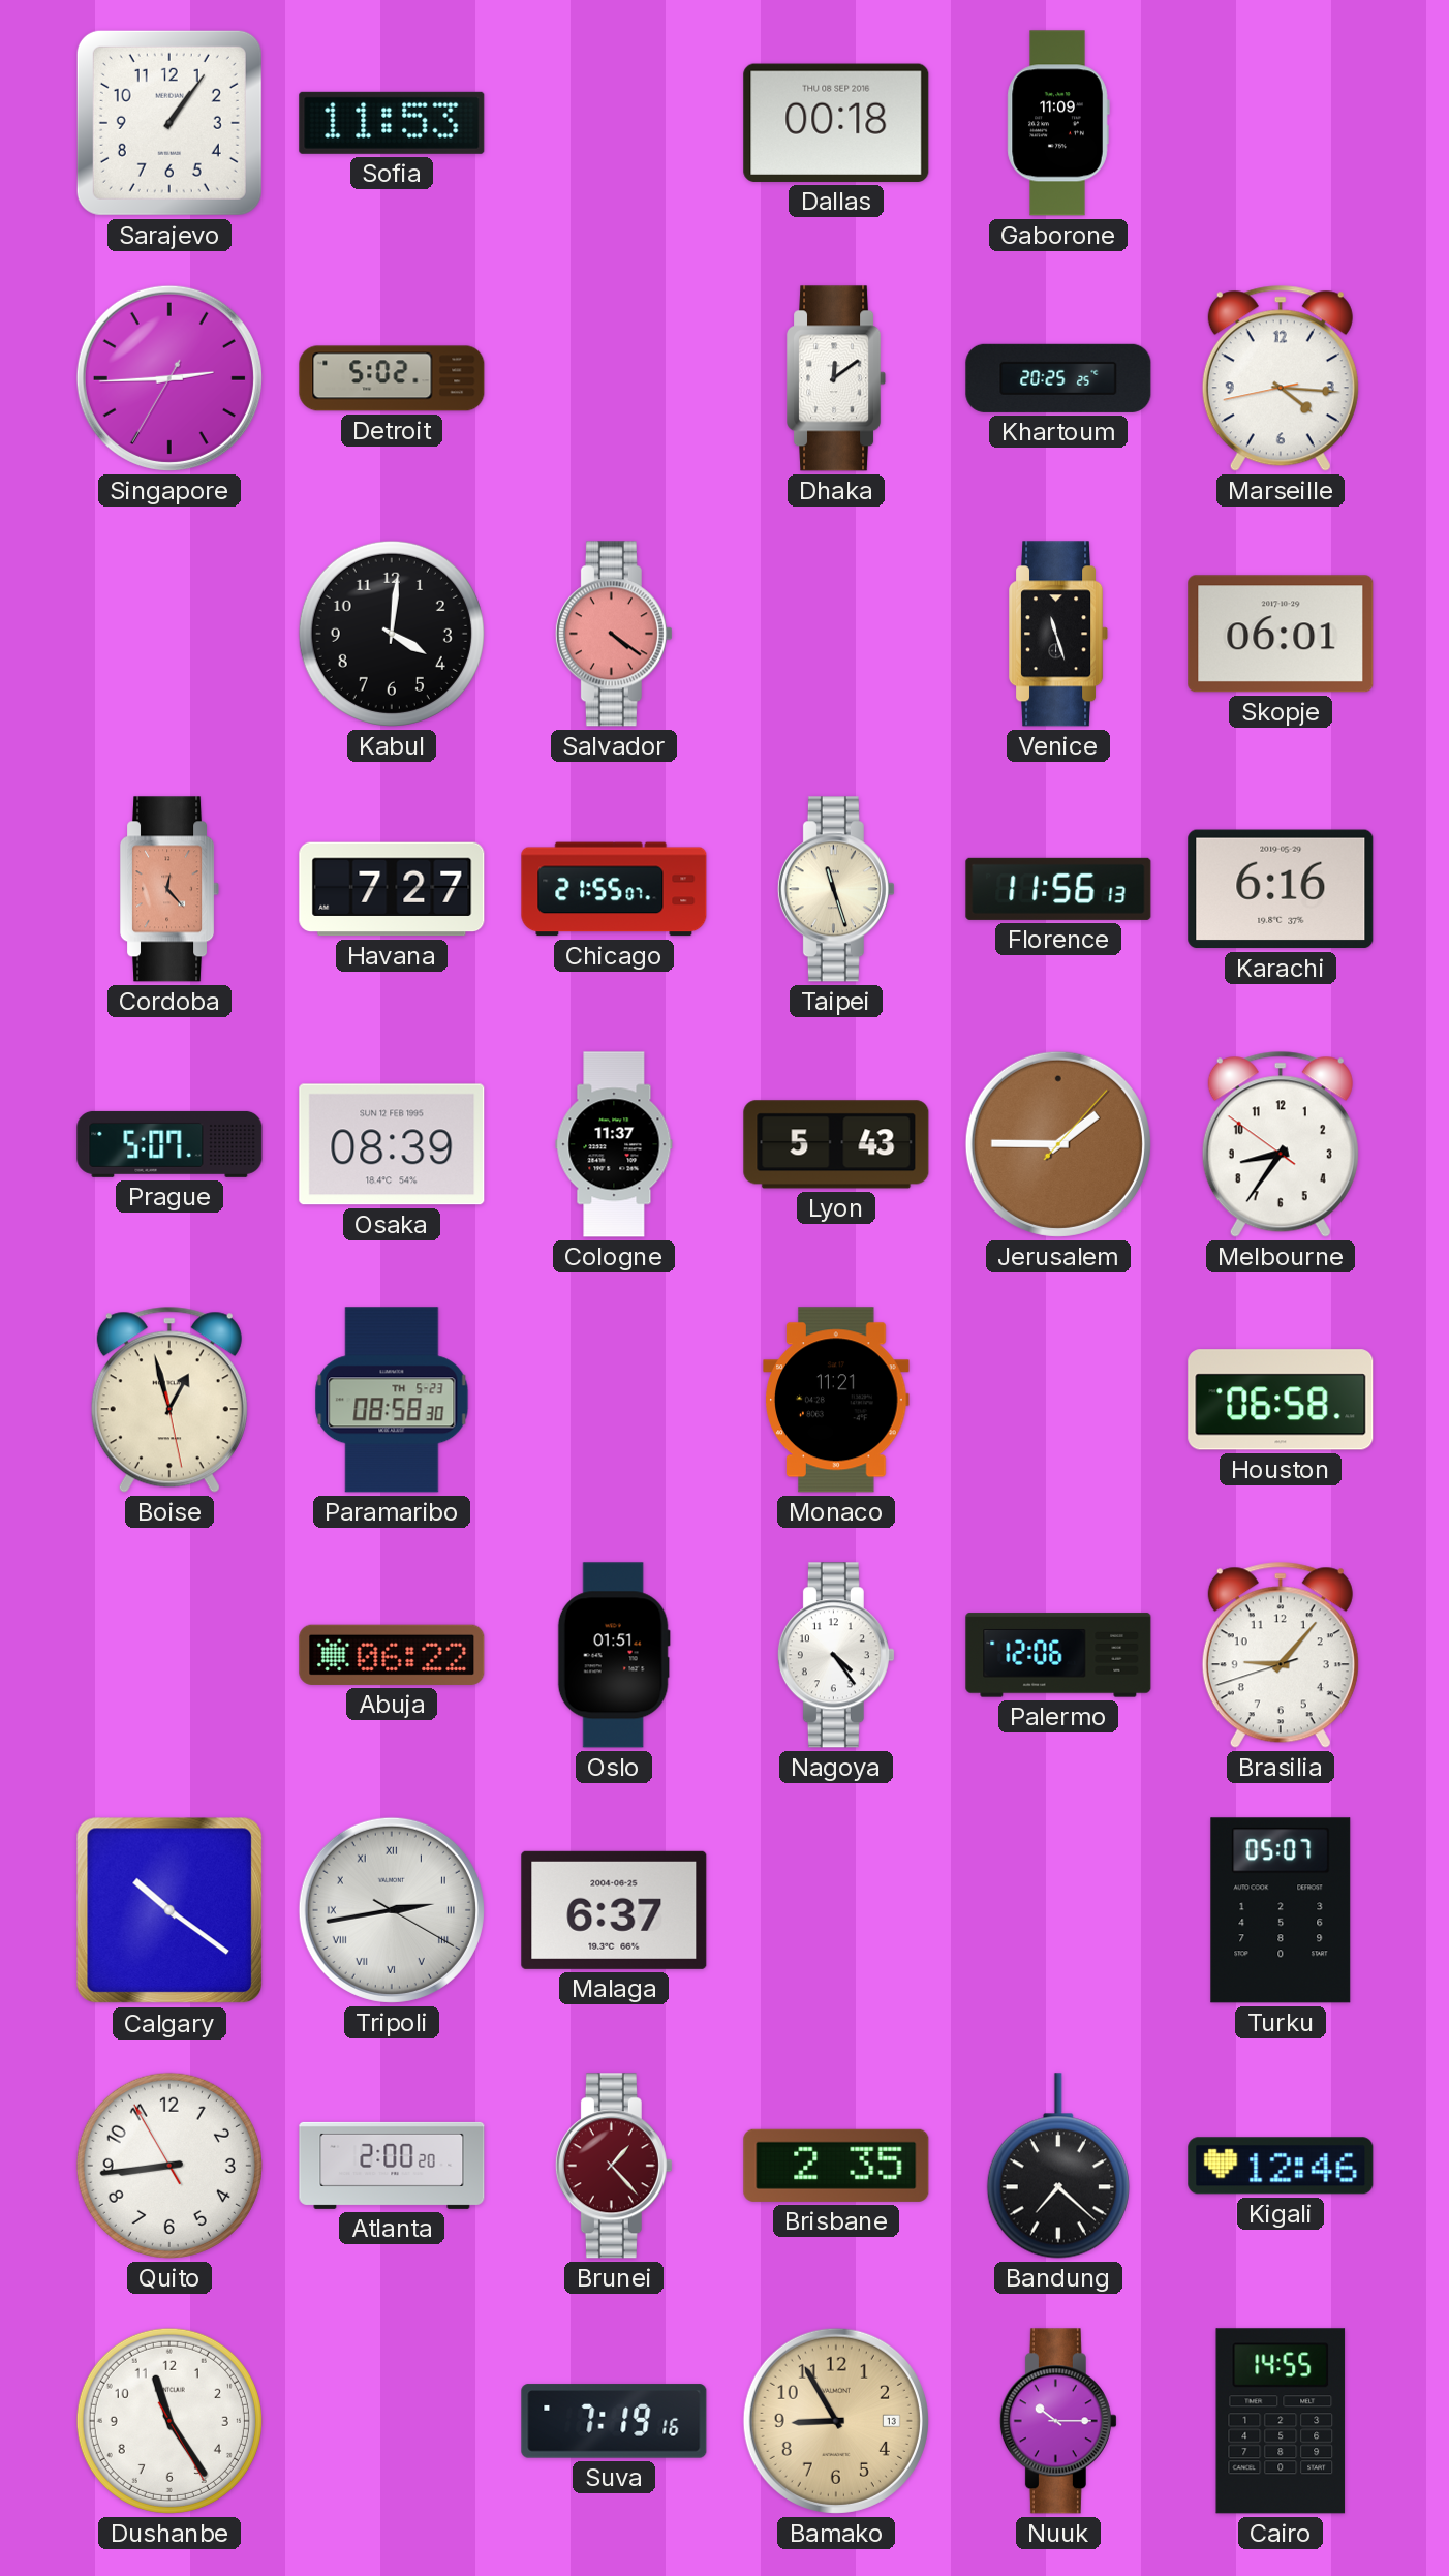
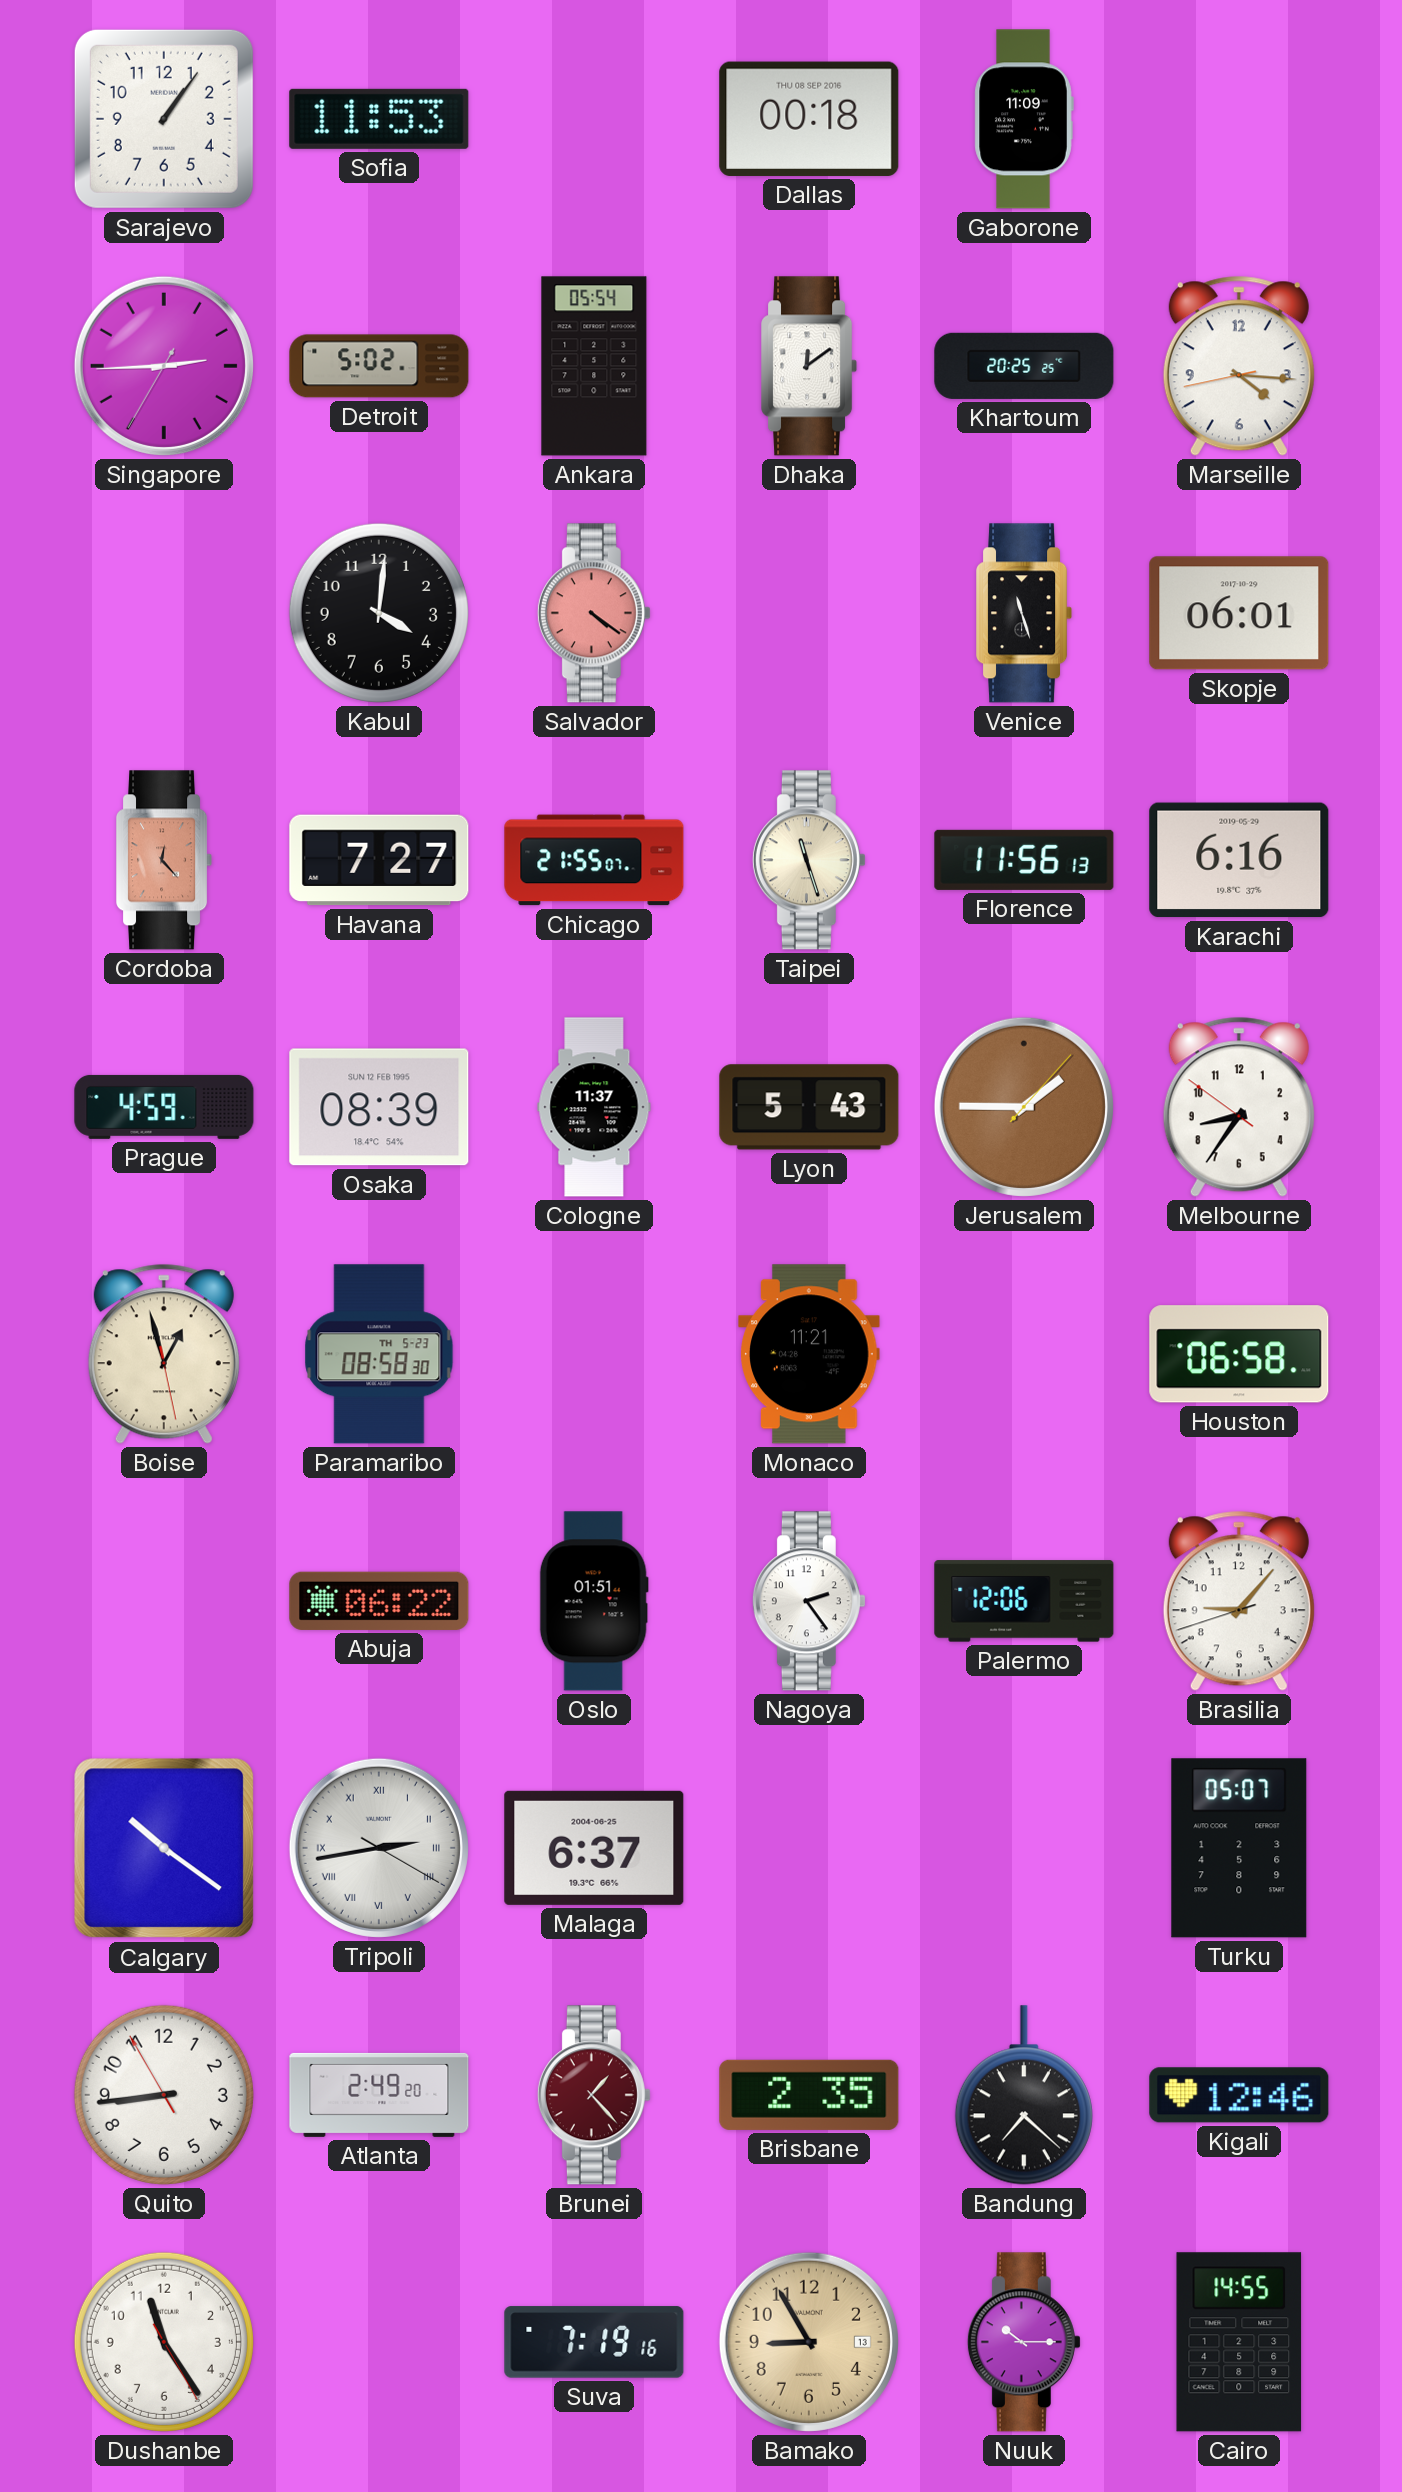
Ankara: none -> 05:54 (594, 366)
Prague: 5:07 -> 4:59 (164, 1107)
Nagoya: 4:24 -> 2:24 (809, 1601)
Atlanta: 2:00 -> 2:49 (379, 2095)
